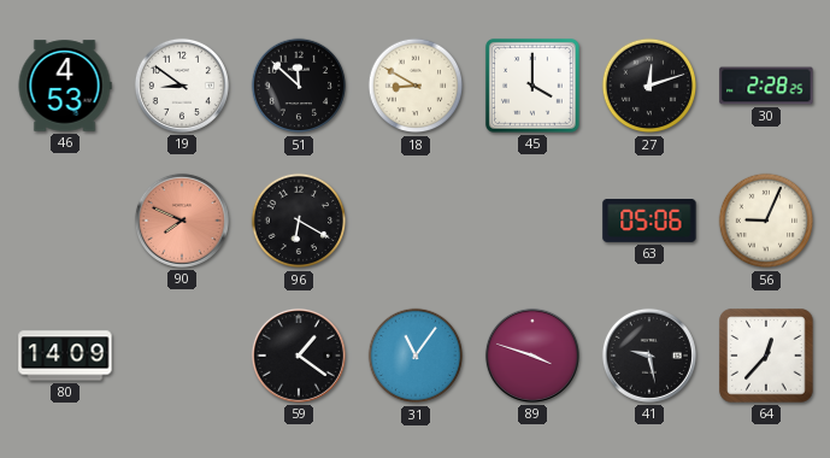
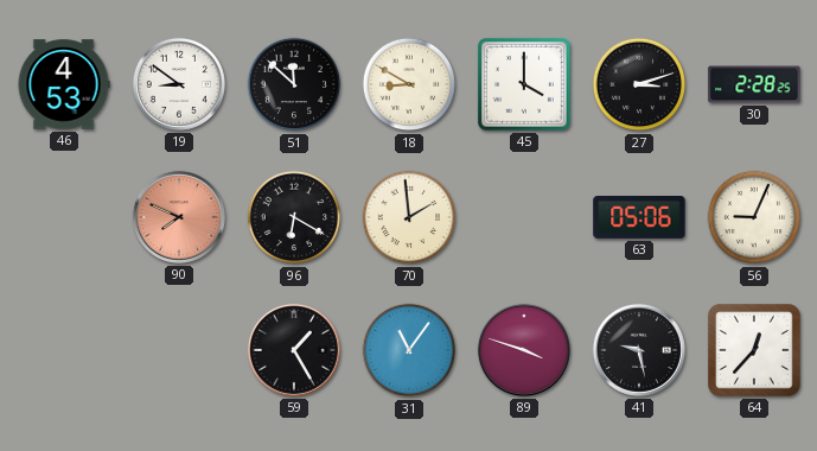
27: 12:12 -> 3:12 (639, 84)
70: none -> 1:59 (409, 217)
80: 14:09 -> none (65, 356)
59: 1:21 -> 1:25 (294, 350)
